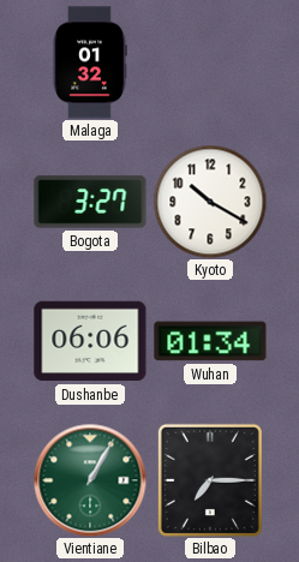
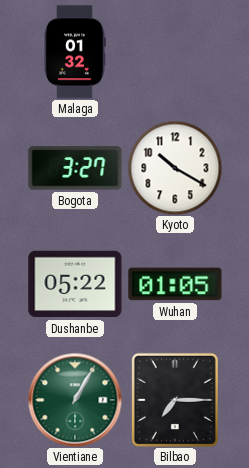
Dushanbe: 06:06 -> 05:22 (75, 284)
Wuhan: 01:34 -> 01:05 (175, 284)
